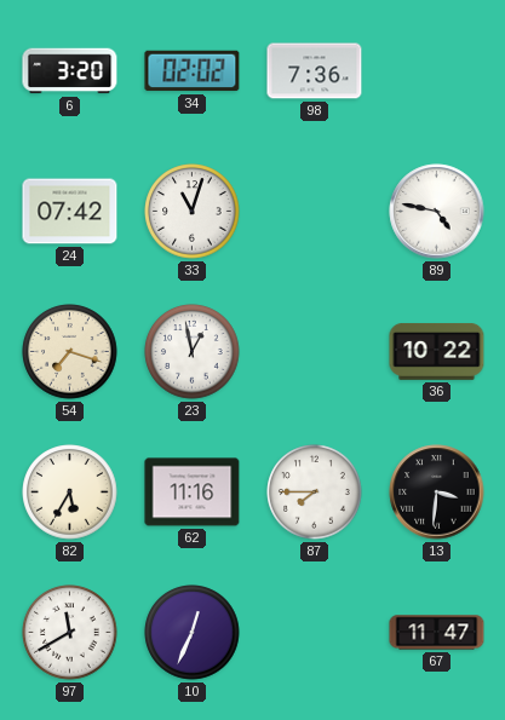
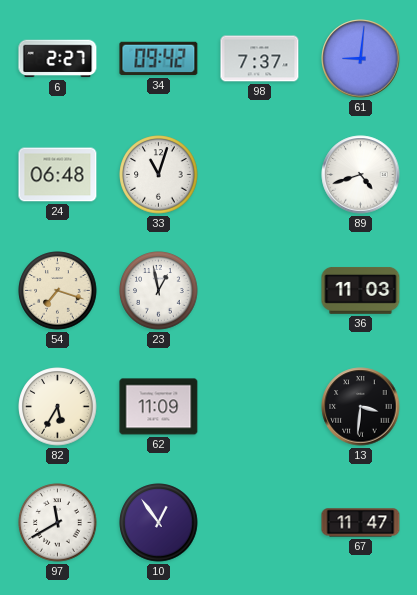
6: 3:20 -> 2:27 (58, 59)
34: 02:02 -> 09:42 (159, 59)
98: 7:36 -> 7:37 (260, 59)
61: none -> 9:01 (361, 59)
24: 07:42 -> 06:48 (58, 175)
89: 4:47 -> 4:42 (361, 175)
36: 10:22 -> 11:03 (361, 291)
62: 11:16 -> 11:09 (159, 407)
87: 7:45 -> none (315, 493)
10: 12:34 -> 12:54 (159, 523)
